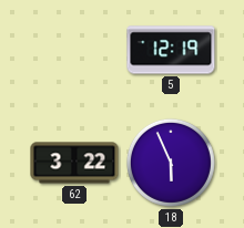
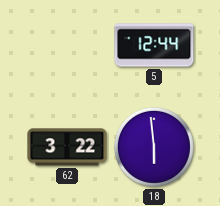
5: 12:19 -> 12:44 (154, 45)
18: 5:56 -> 5:59 (154, 147)
